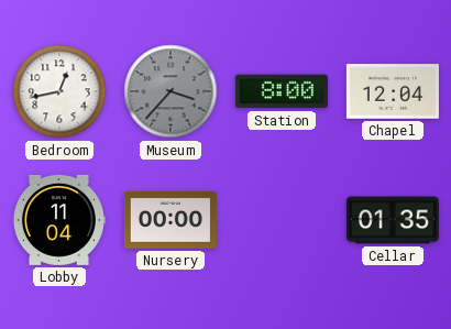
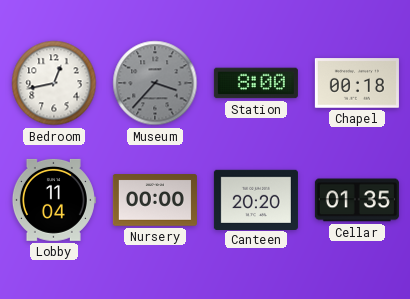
Chapel: 12:04 -> 00:18 (357, 83)
Canteen: none -> 20:20 (256, 199)
